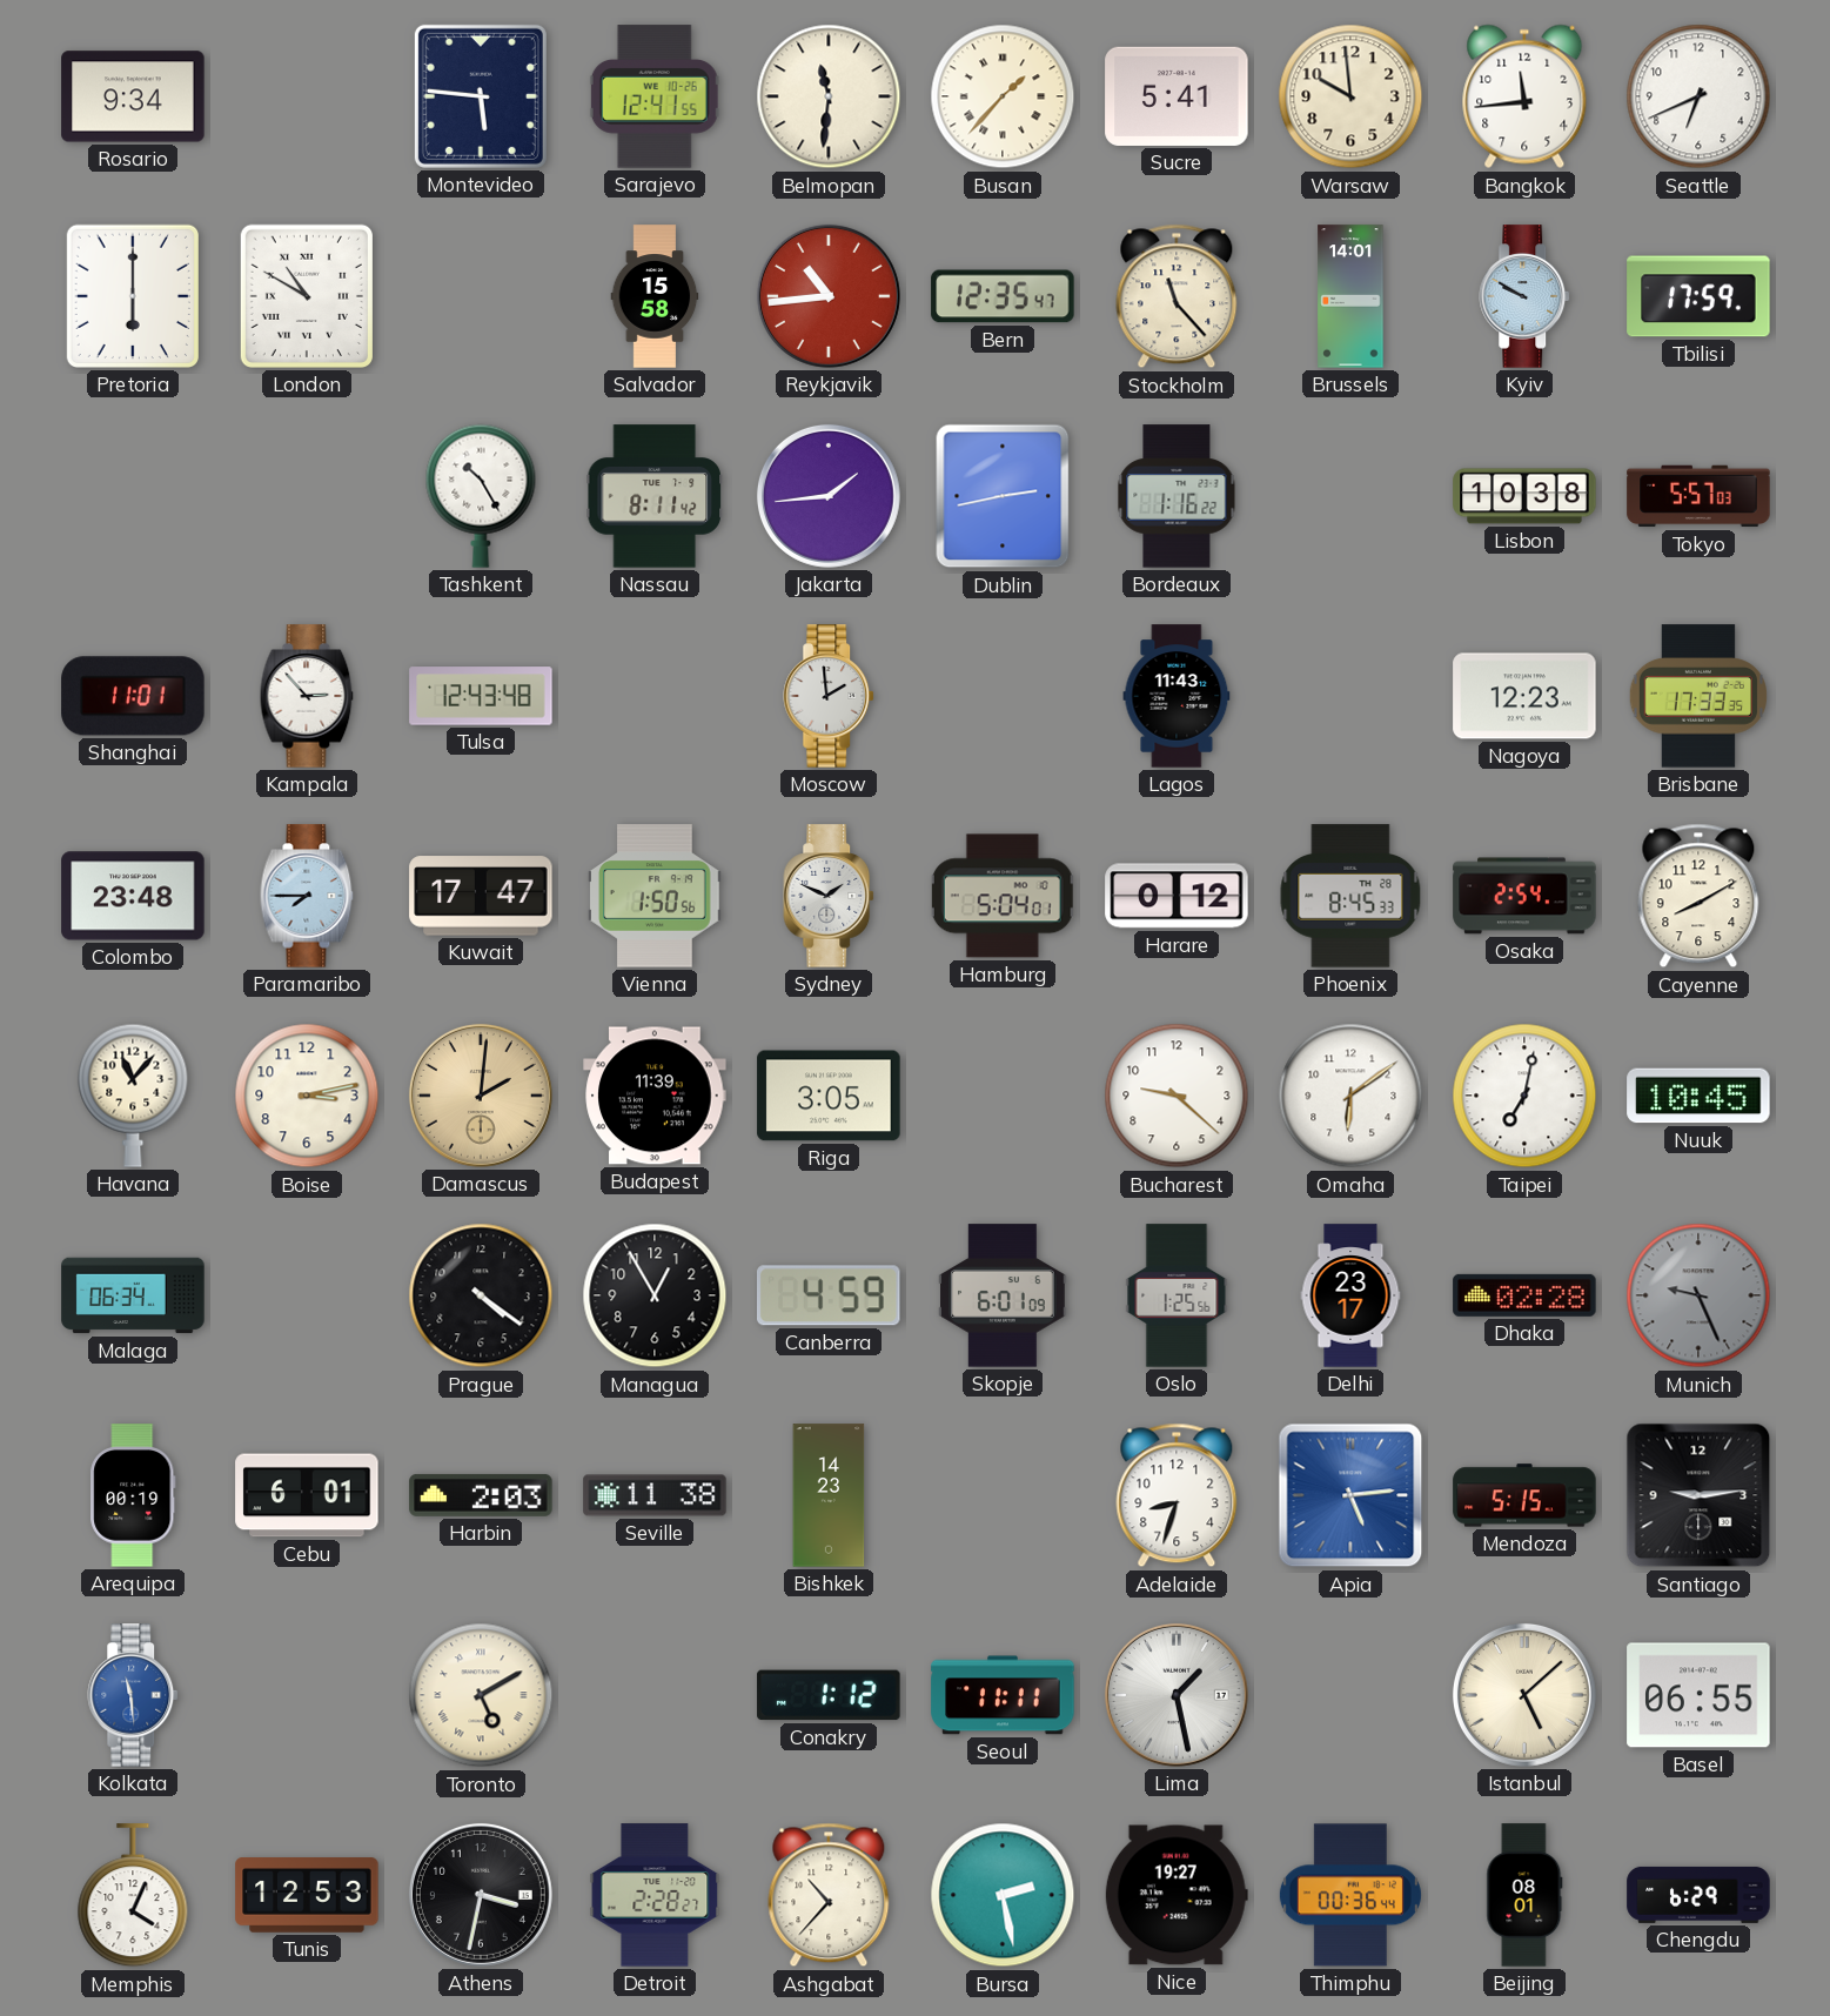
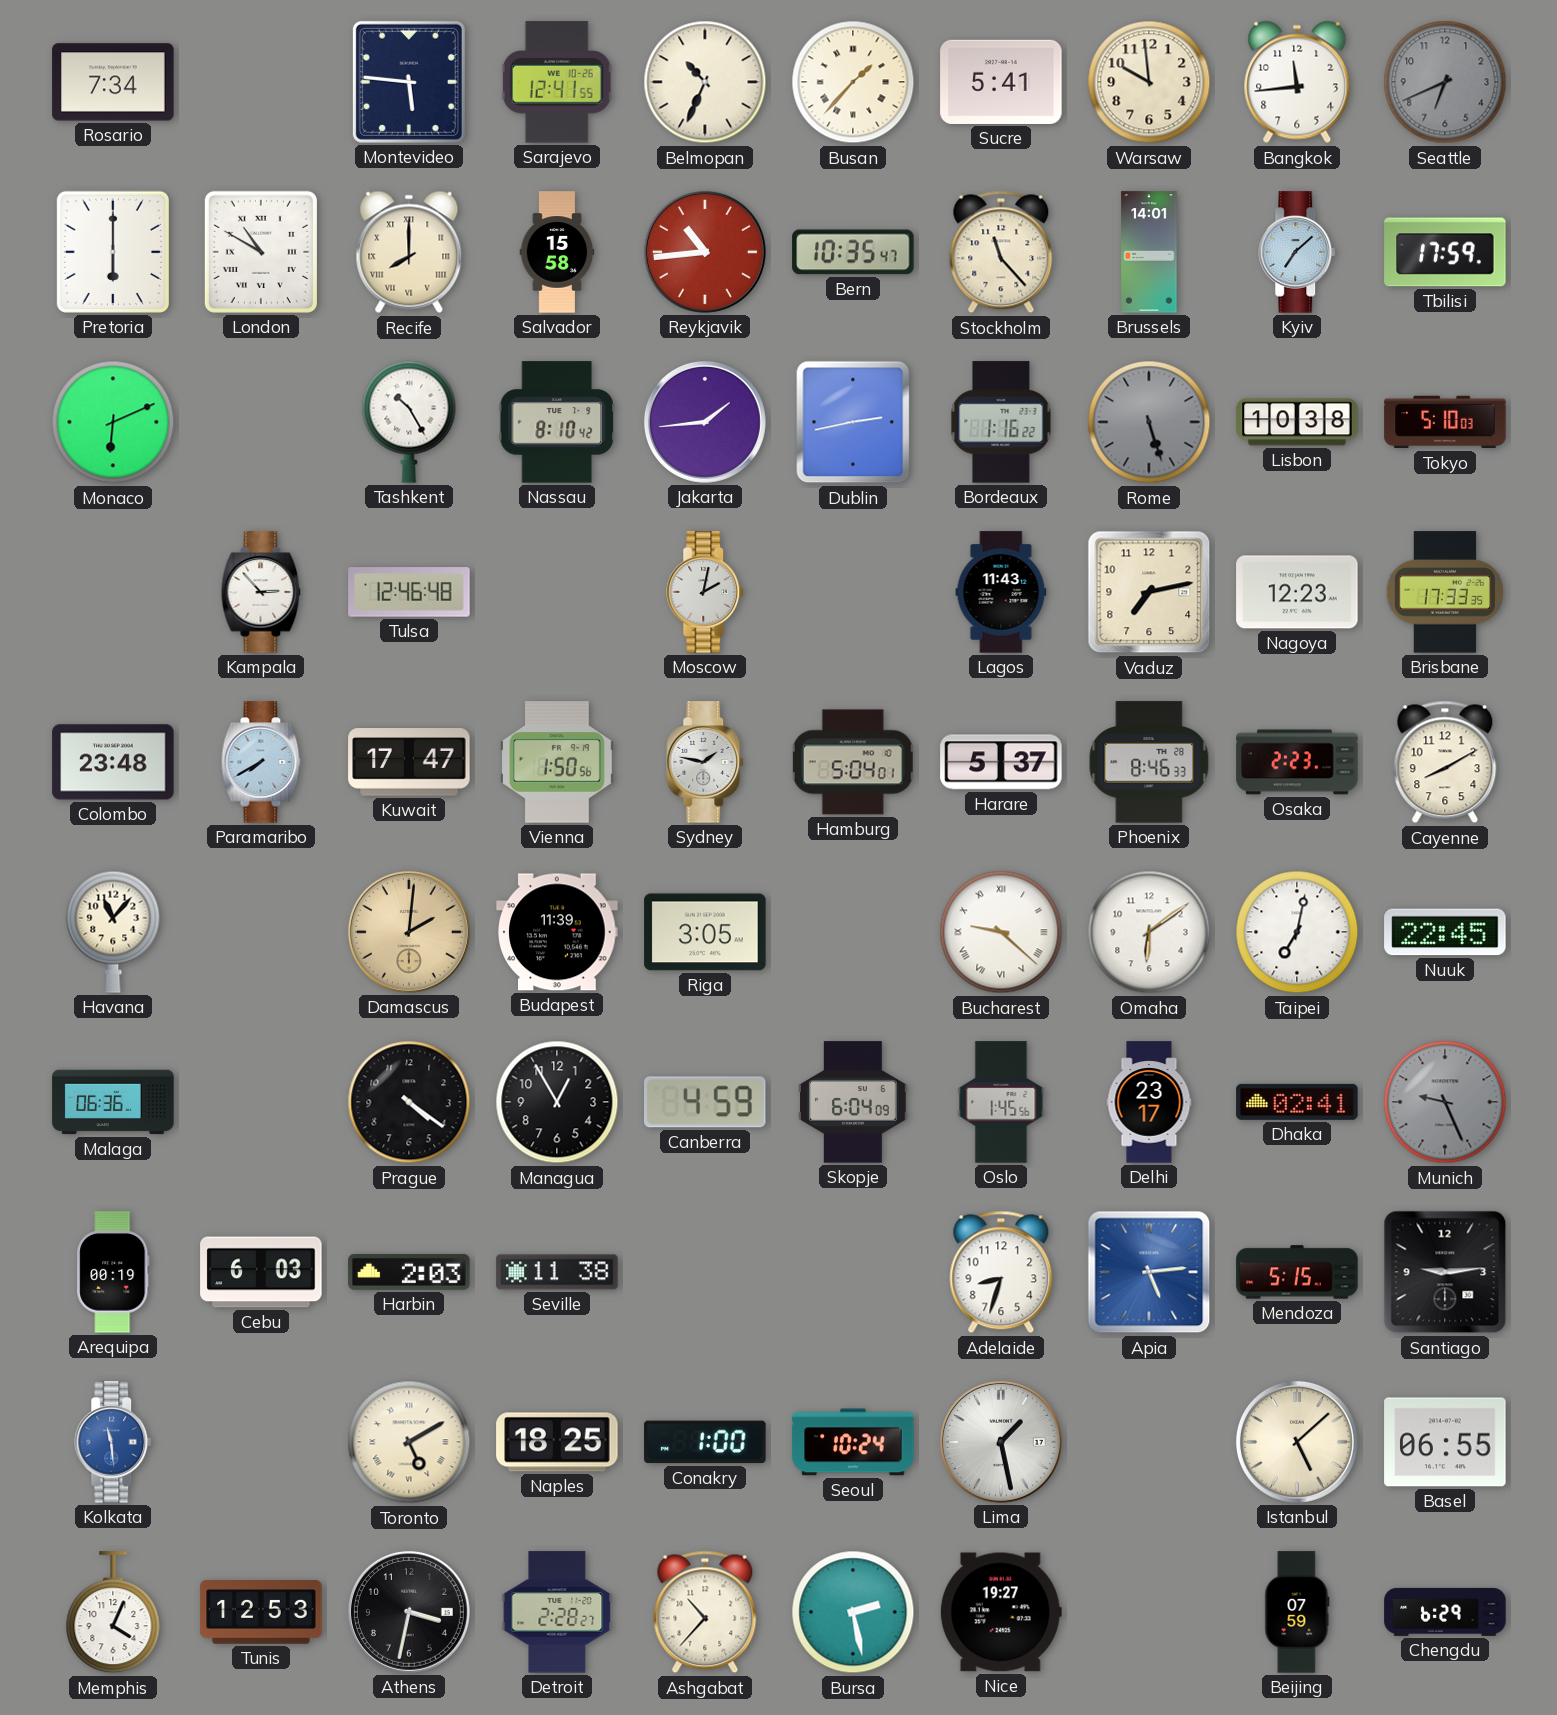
Rosario: 9:34 -> 7:34 (113, 82)
Belmopan: 11:31 -> 10:34 (705, 82)
Seattle dial: white -> grey (1445, 82)
Recife: none -> 8:00 (409, 252)
Bern: 12:35 -> 10:35 (853, 252)
Kyiv: 9:50 -> 7:08 (1298, 252)
Monaco: none -> 6:11 (113, 422)
Nassau: 8:11 -> 8:10 (556, 422)
Rome: none -> 5:27 (1149, 422)
Tokyo: 5:57 -> 5:10 (1445, 422)
Shanghai: 11:01 -> none (133, 696)
Tulsa: 12:43 -> 12:46 (409, 592)
Moscow: 1:59 -> 2:02 (706, 592)
Vaduz: none -> 7:13 (1149, 592)
Paramaribo: 7:45 -> 7:40 (261, 762)
Sydney: 1:49 -> 1:47 (706, 762)
Harare: 0:12 -> 5:37 (1001, 762)
Phoenix: 8:45 -> 8:46 (1149, 762)
Osaka: 2:54 -> 2:23 (1297, 762)
Boise: 3:13 -> none (307, 1096)
Bucharest numerals: Arabic -> Roman (1001, 932)
Nuuk: 10:45 -> 22:45 (1445, 932)
Malaga: 06:34 -> 06:36 (113, 1102)
Skopje: 6:01 -> 6:04 (853, 1102)
Oslo: 1:25 -> 1:45 (1001, 1102)
Dhaka: 02:28 -> 02:41 (1297, 1102)
Cebu: 6:01 -> 6:03 (261, 1272)
Bishkek: 14:23 -> none (829, 1495)
Naples: none -> 18:25 (557, 1442)
Conakry: 1:12 -> 1:00 (705, 1442)
Seoul: 11:11 -> 10:24 (853, 1442)
Thimphu: 00:36 -> none (1350, 1895)
Beijing: 08:01 -> 07:59 (1297, 1612)
